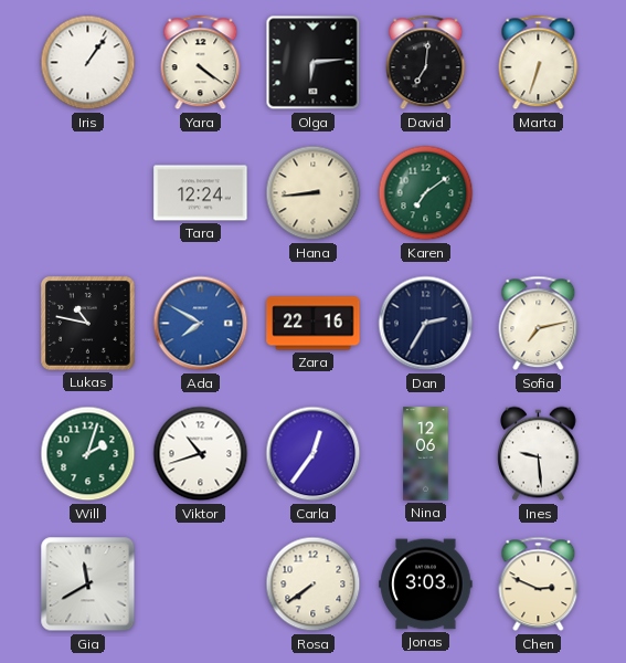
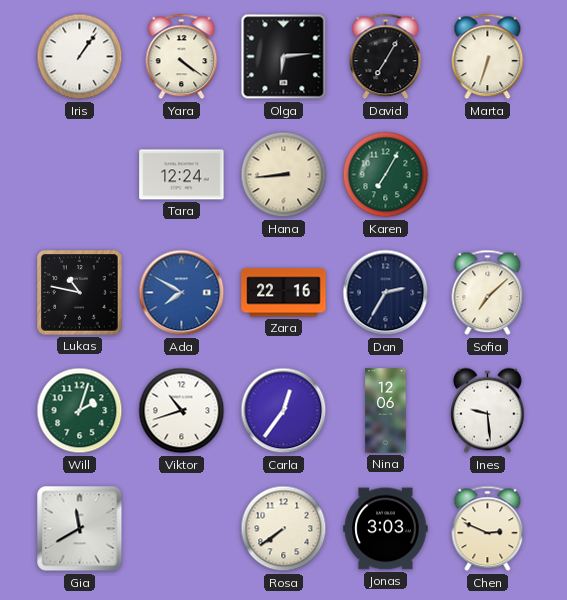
David: 7:01 -> 7:05 (386, 57)
Karen: 7:09 -> 7:05 (386, 175)
Sofia: 7:13 -> 7:08 (488, 293)
